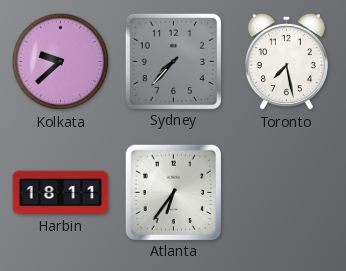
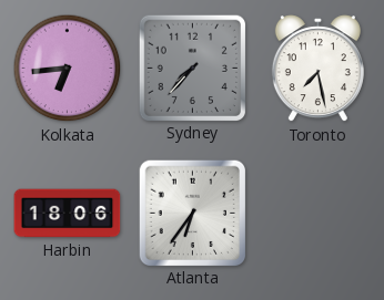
Kolkata: 9:38 -> 6:44 (68, 69)
Harbin: 18:11 -> 18:06 (68, 214)
